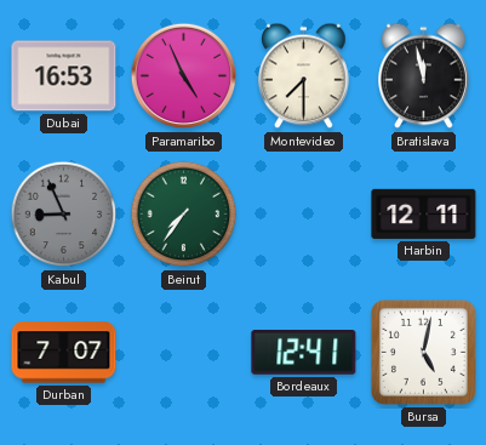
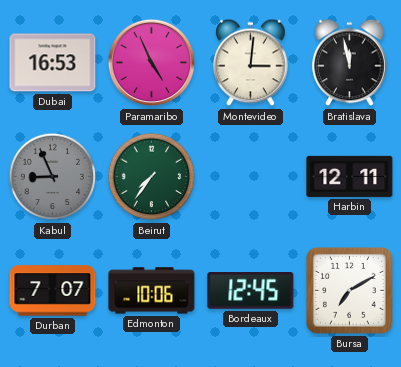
Montevideo: 7:30 -> 3:01 (251, 63)
Edmonton: none -> 10:06 (152, 291)
Bordeaux: 12:41 -> 12:45 (251, 291)
Bursa: 5:02 -> 7:10 (349, 290)
